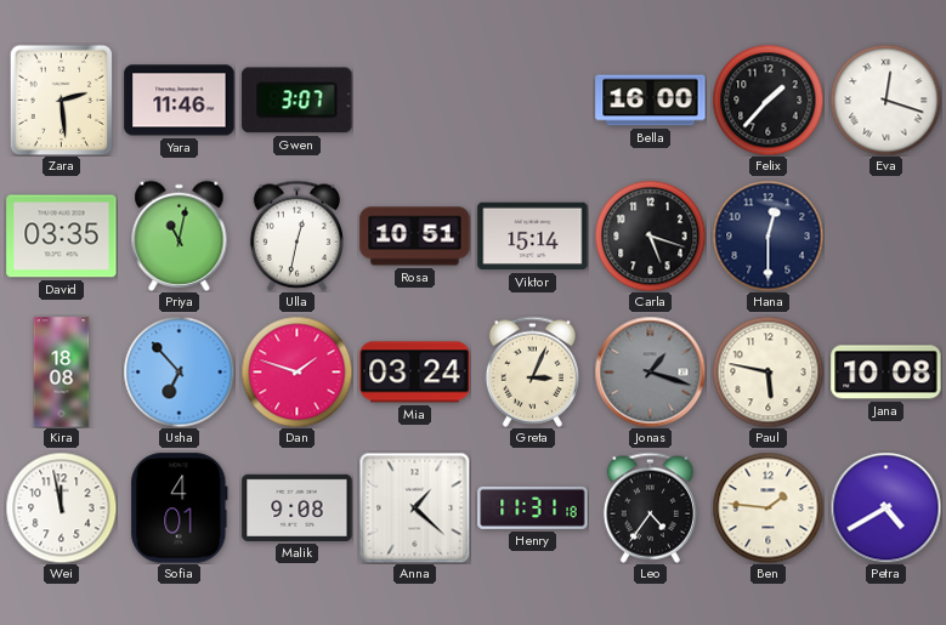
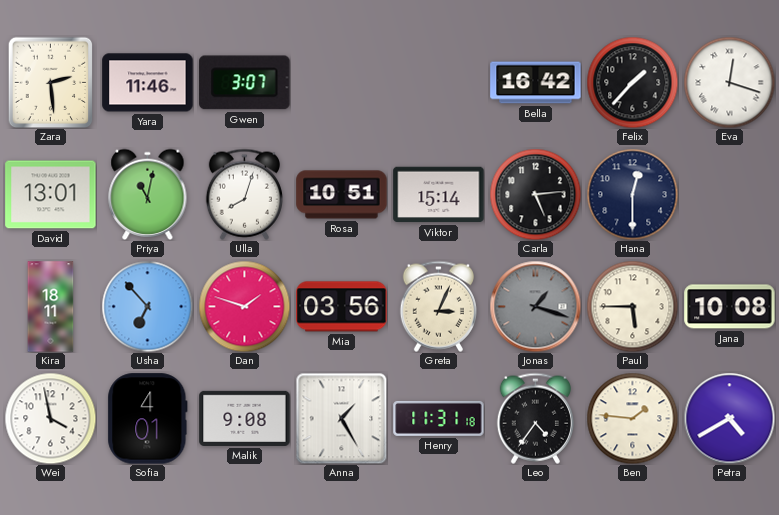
Bella: 16:00 -> 16:42 (536, 83)
David: 03:35 -> 13:01 (51, 195)
Ulla: 12:32 -> 8:03 (244, 194)
Carla: 5:18 -> 5:14 (535, 194)
Kira: 18:08 -> 18:11 (51, 307)
Mia: 03:24 -> 03:56 (342, 307)
Paul: 5:47 -> 5:45 (632, 306)
Wei: 11:58 -> 3:58 (50, 418)
Anna: 1:22 -> 1:25 (341, 418)
